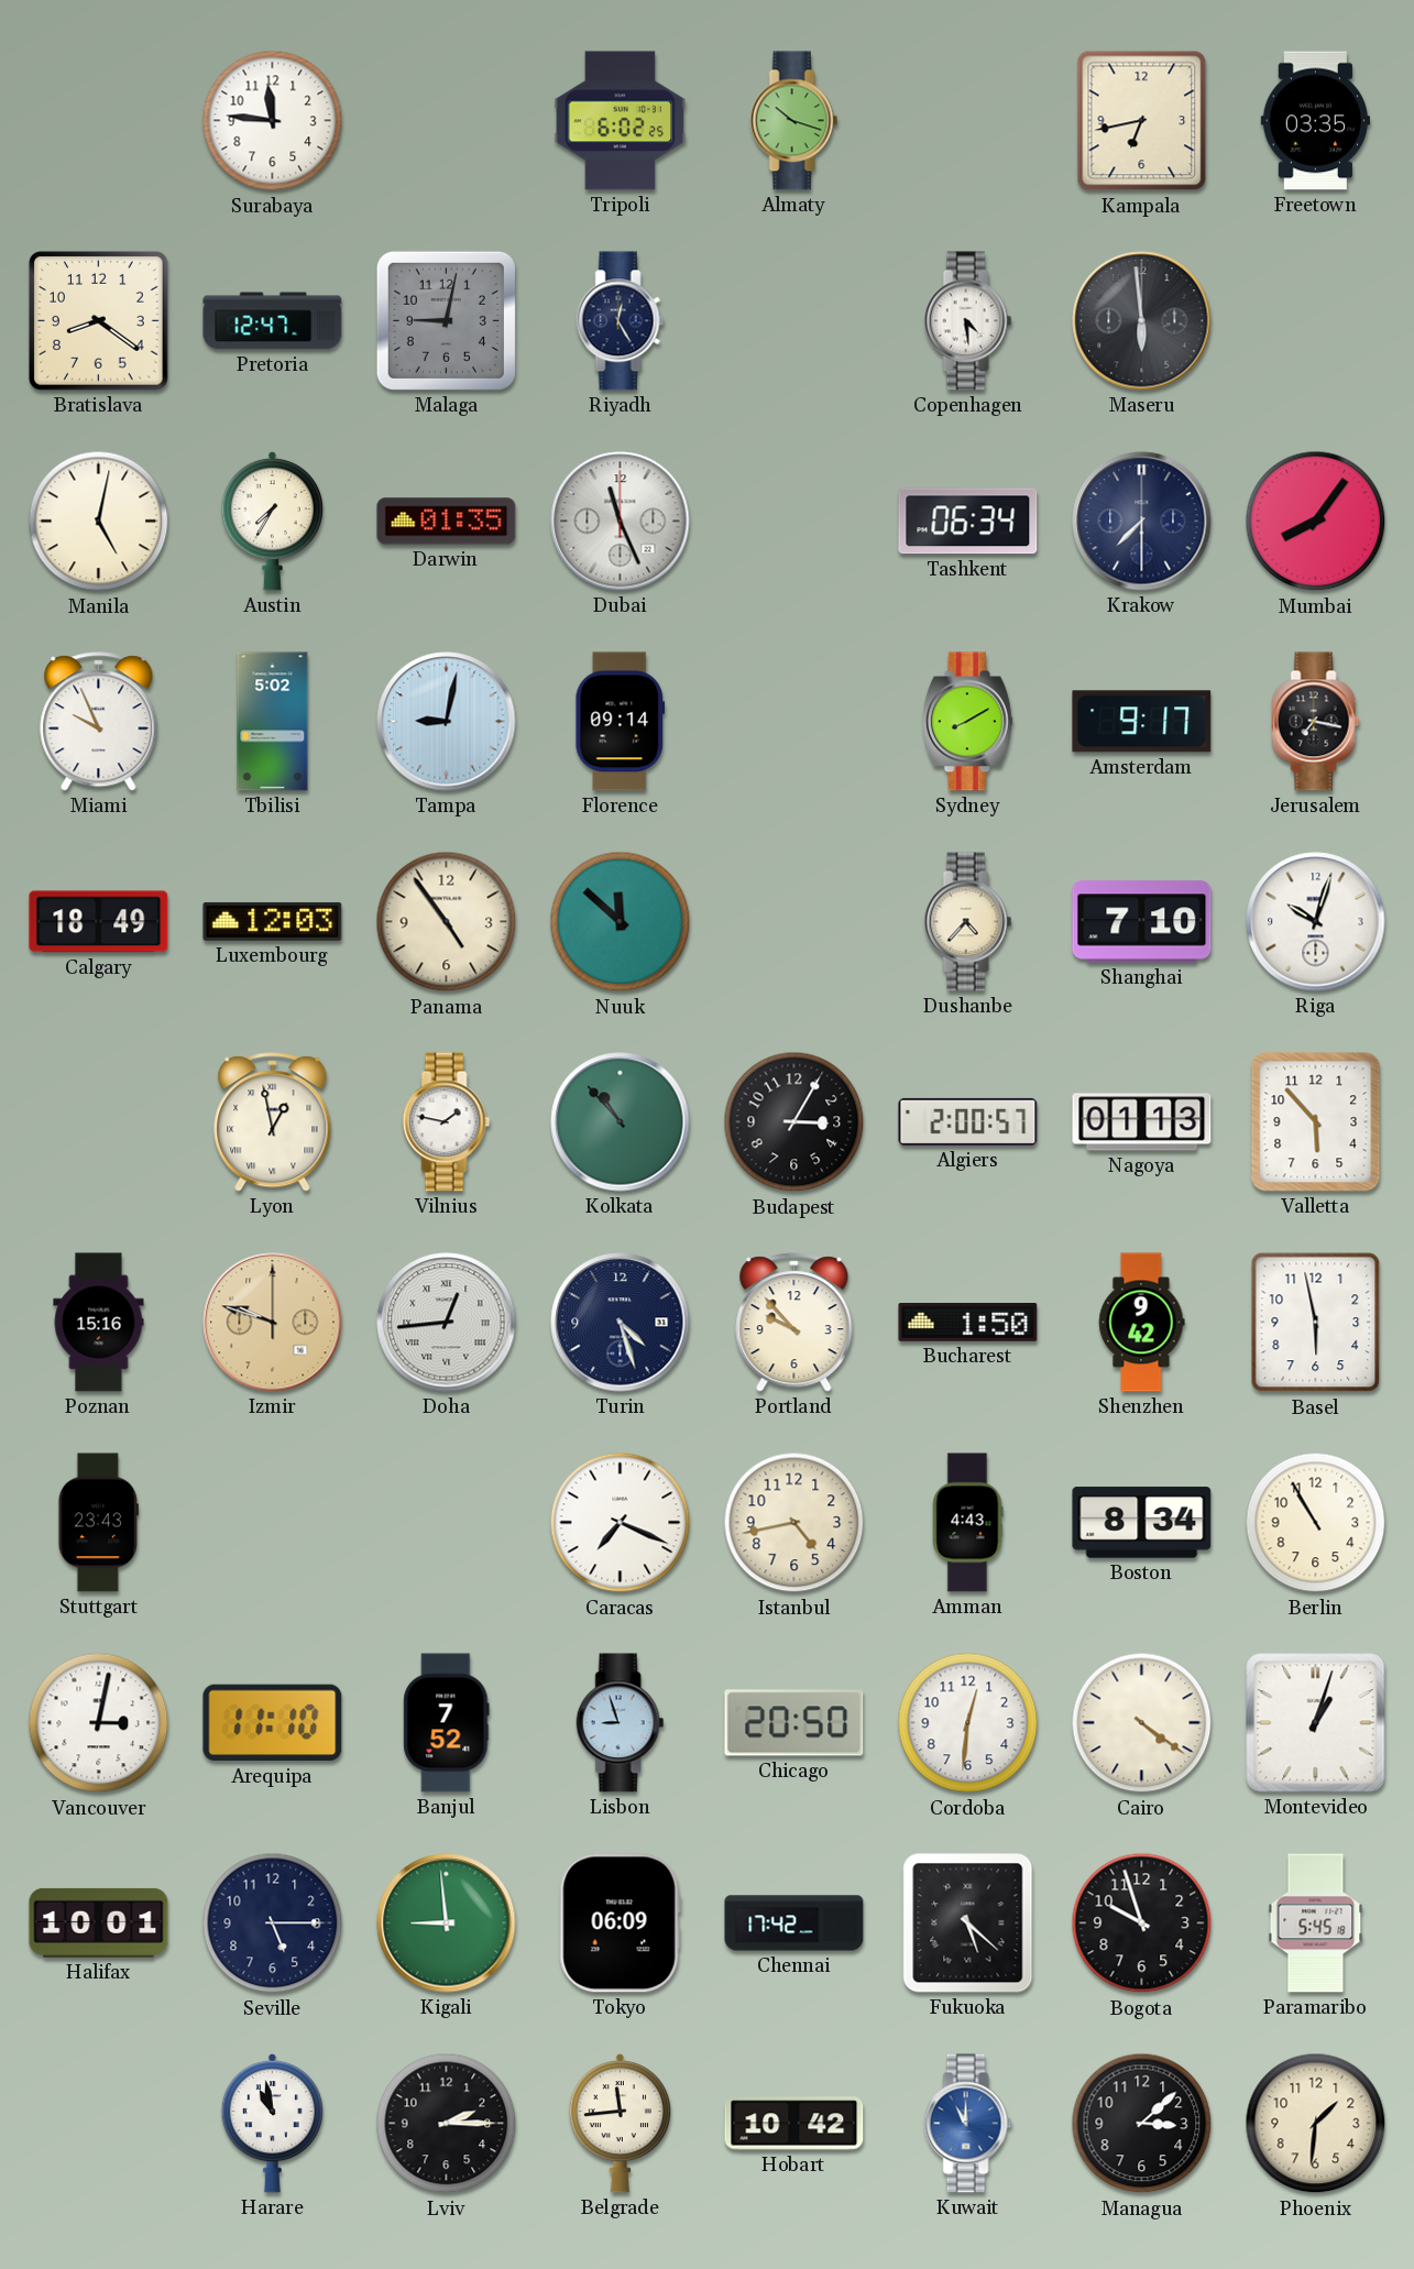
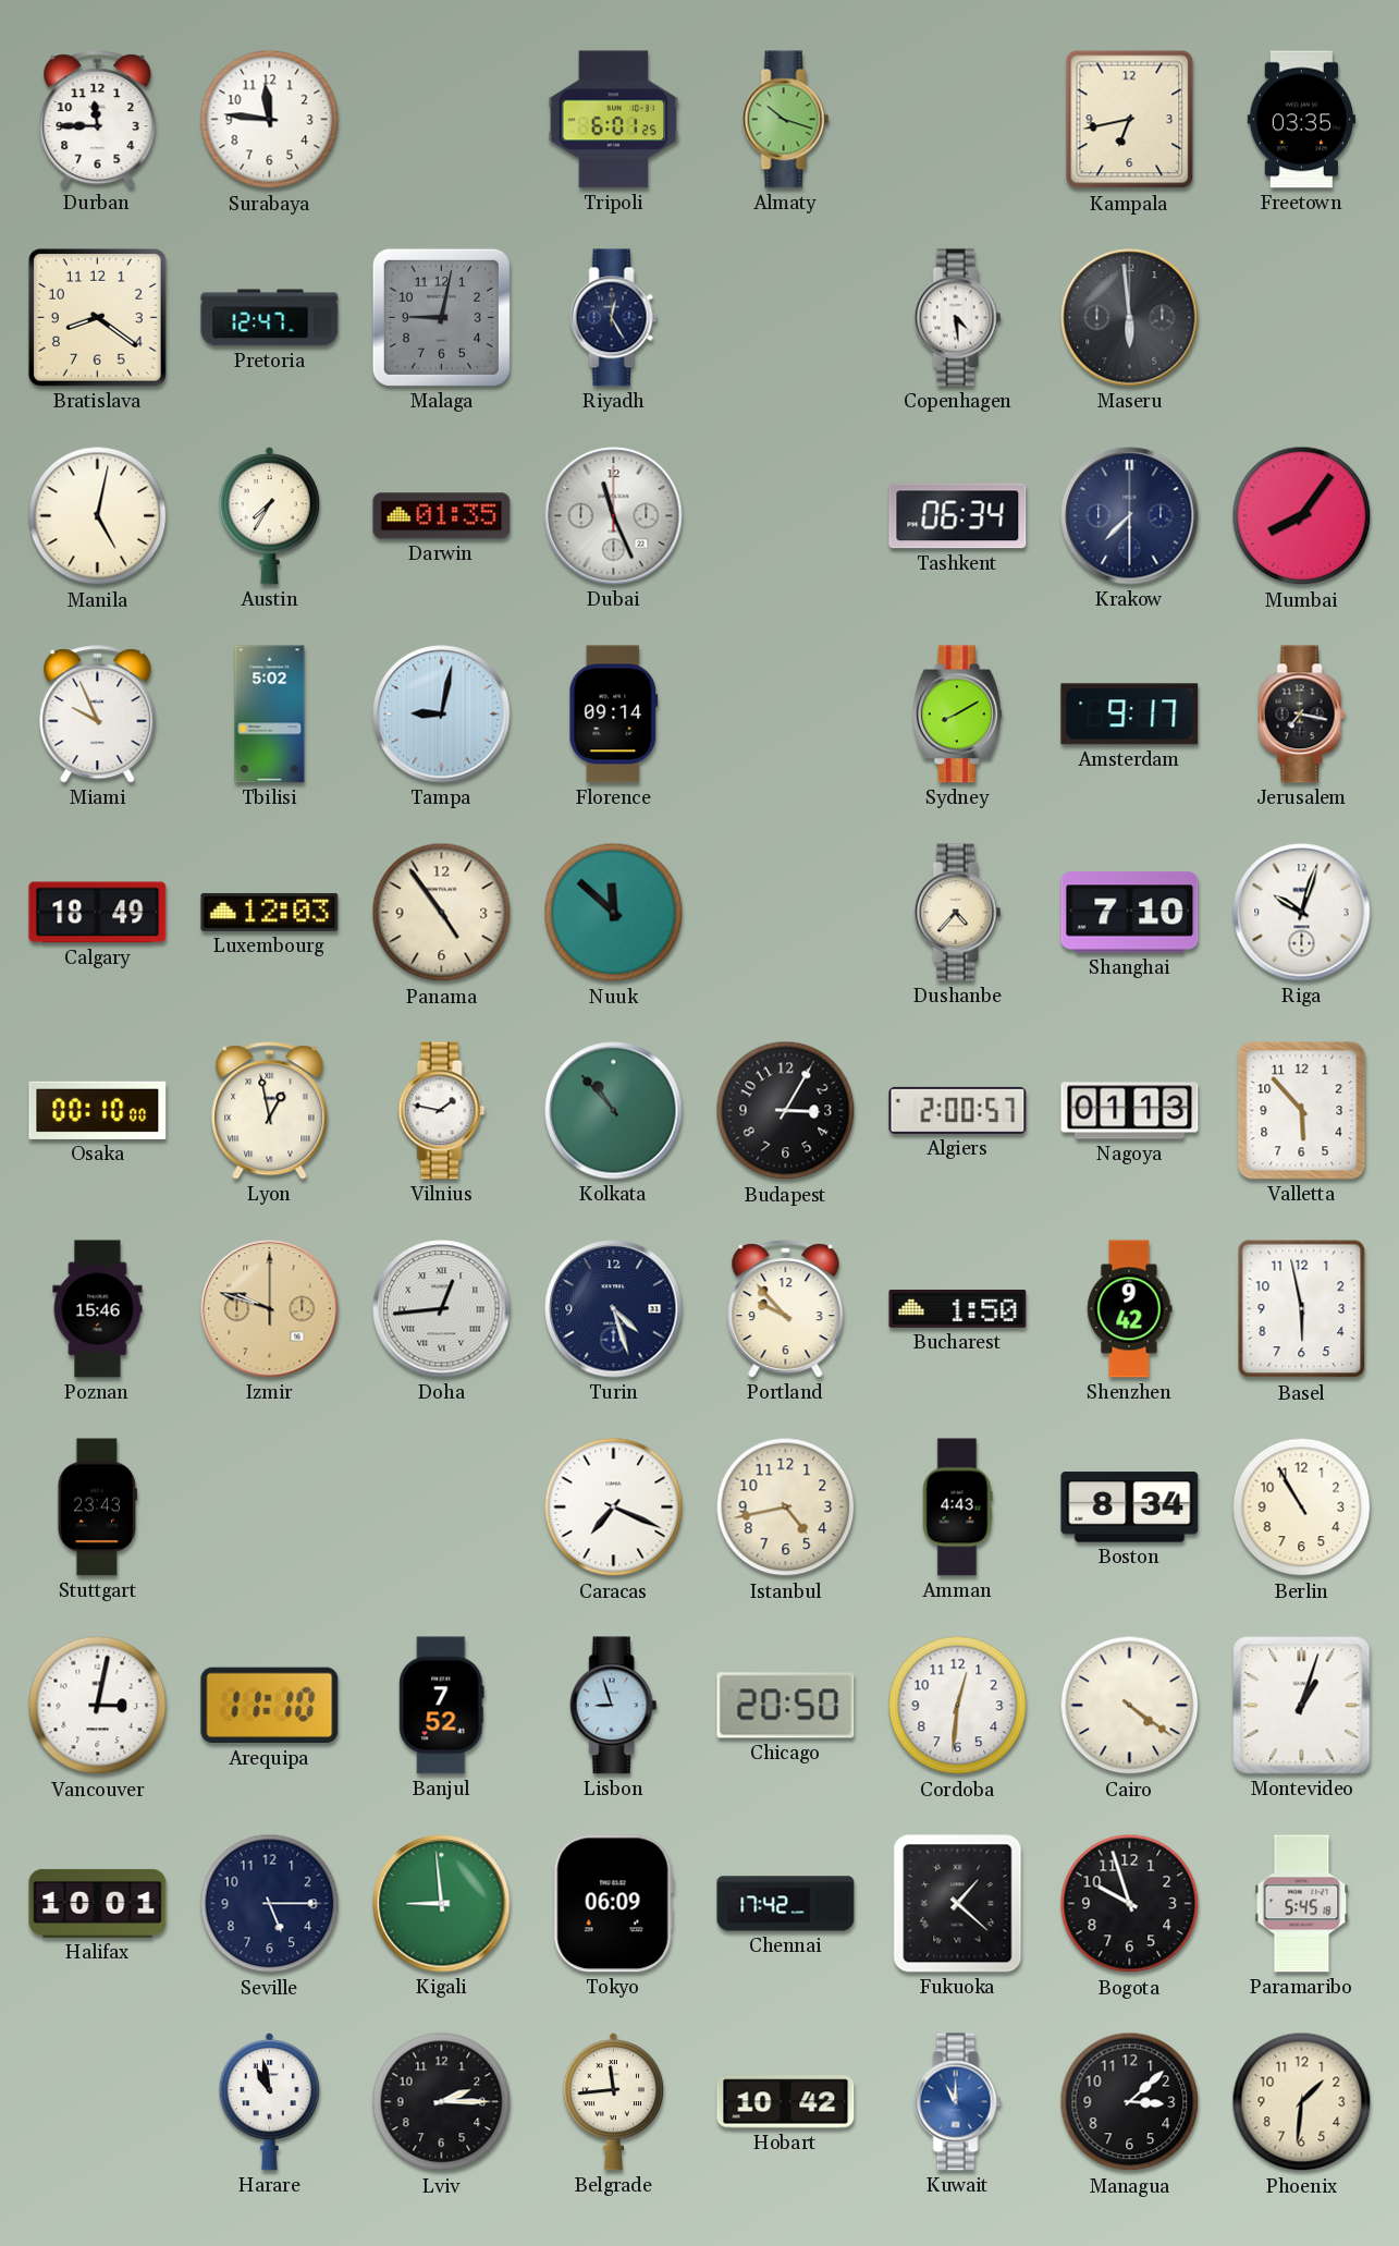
Durban: none -> 11:45 (98, 120)
Tripoli: 6:02 -> 6:01 (614, 120)
Osaka: none -> 00:10 (98, 1110)
Poznan: 15:16 -> 15:46 (98, 1309)
Fukuoka: 5:22 -> 1:22 (958, 1904)
